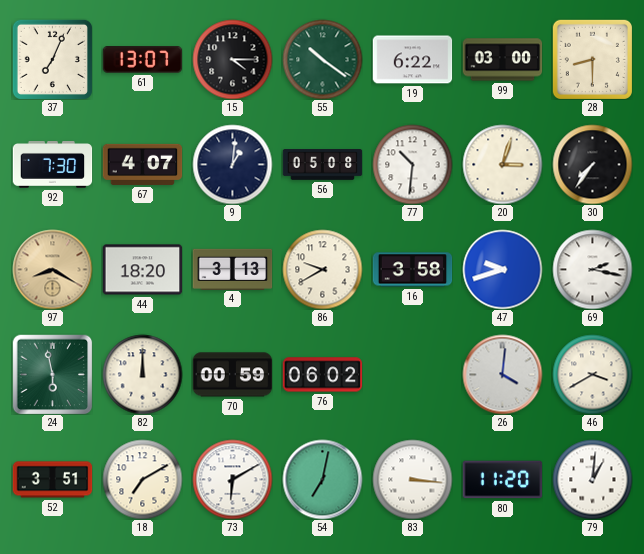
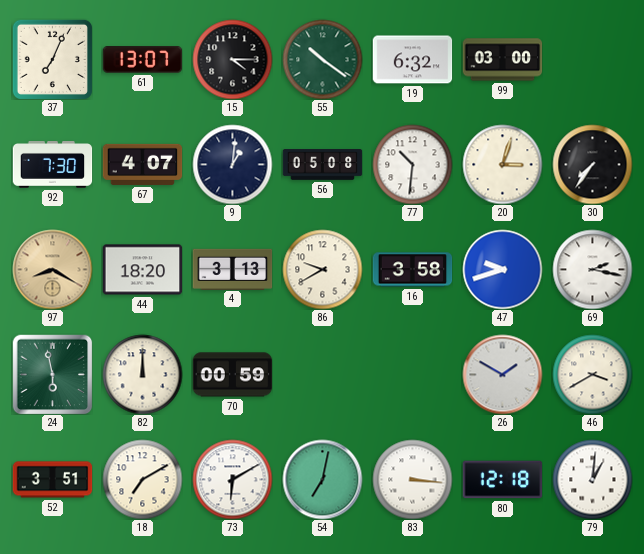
19: 6:22 -> 6:32 (412, 60)
28: 8:30 -> none (592, 59)
76: 06:02 -> none (322, 375)
26: 4:01 -> 1:50 (502, 374)
80: 11:20 -> 12:18 (502, 480)
